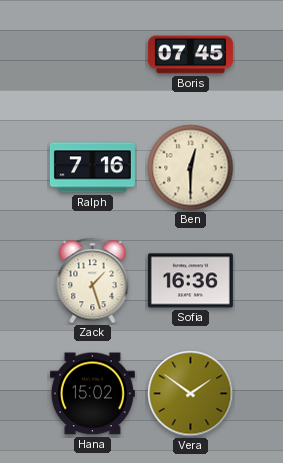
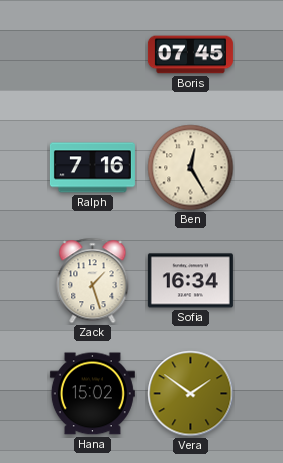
Ben: 12:30 -> 12:25 (191, 168)
Sofia: 16:36 -> 16:34 (190, 281)
